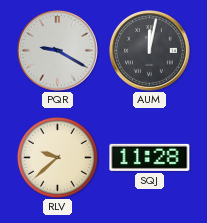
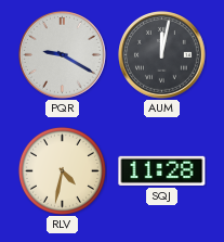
RLV: 9:38 -> 4:32 (62, 170)
